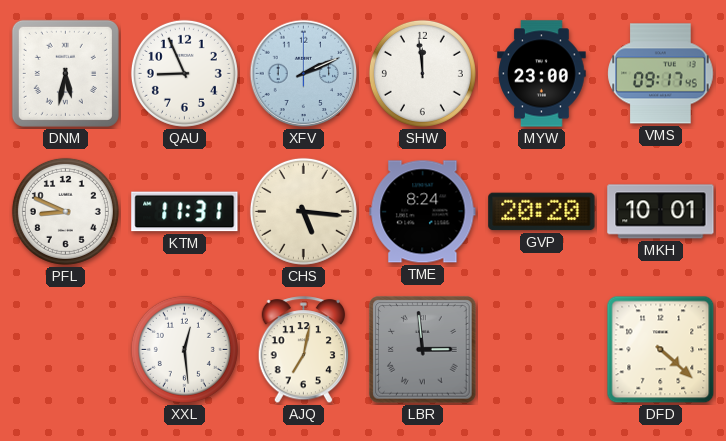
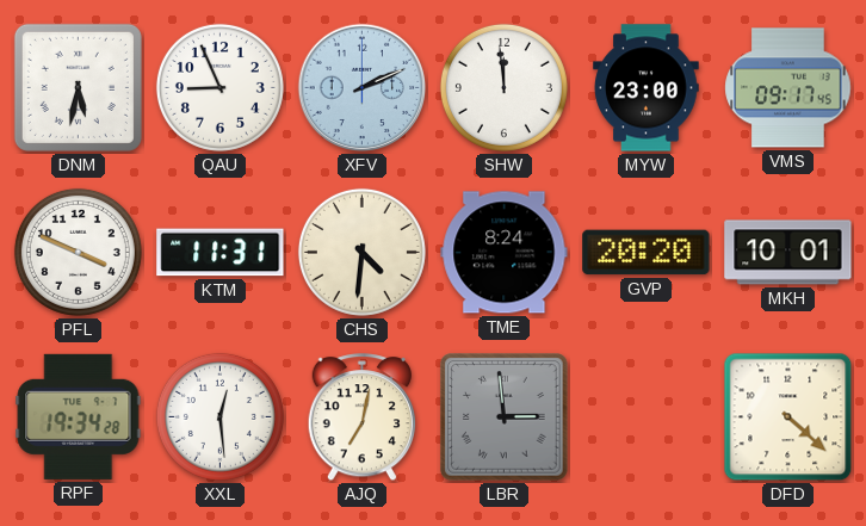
PFL: 8:49 -> 3:49 (78, 252)
CHS: 5:16 -> 4:31 (361, 252)
RPF: none -> 19:34 (79, 416)
